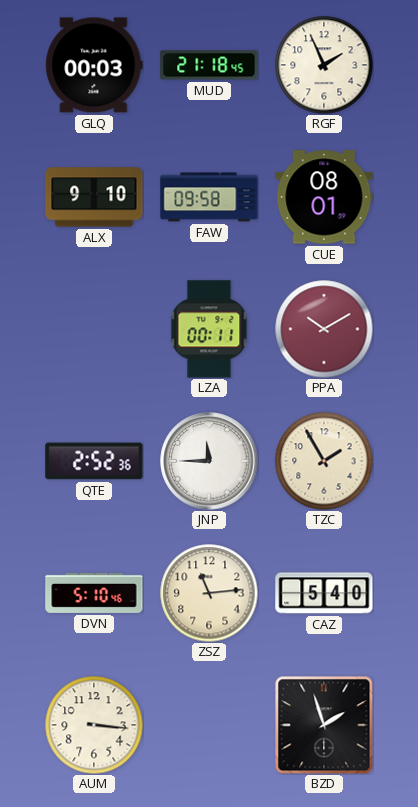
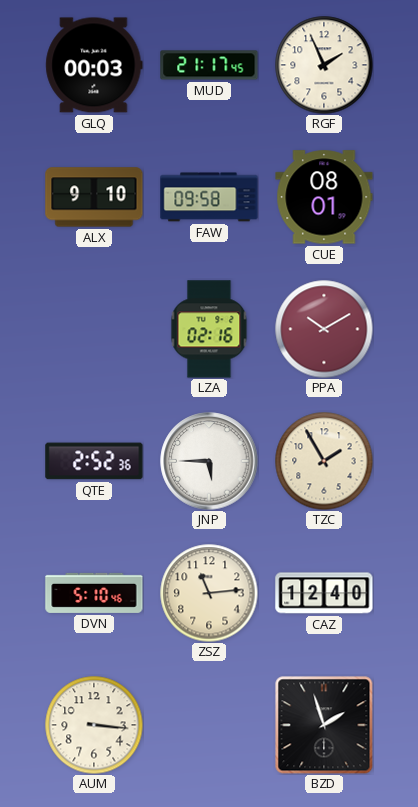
MUD: 21:18 -> 21:17 (209, 65)
LZA: 00:11 -> 02:16 (209, 329)
JNP: 11:45 -> 5:45 (209, 461)
CAZ: 5:40 -> 12:40 (324, 593)
